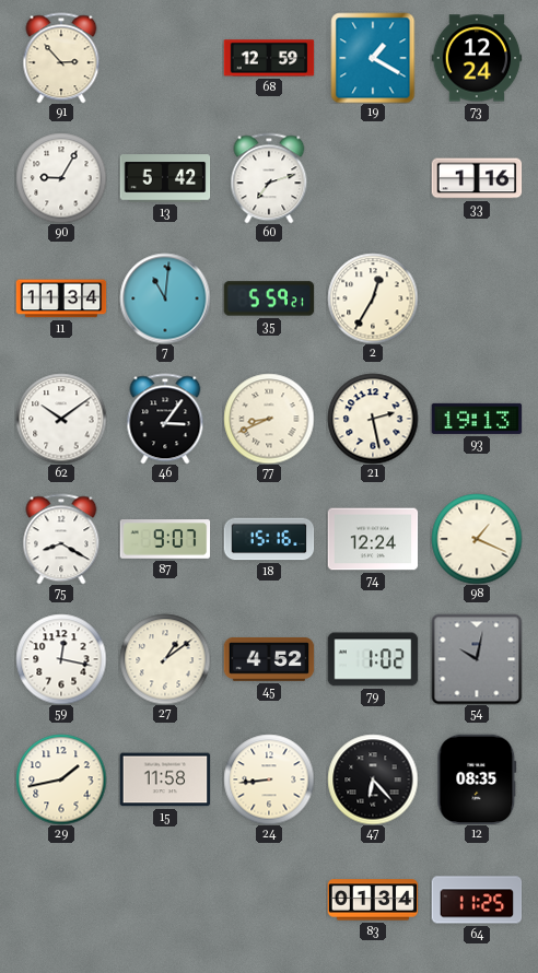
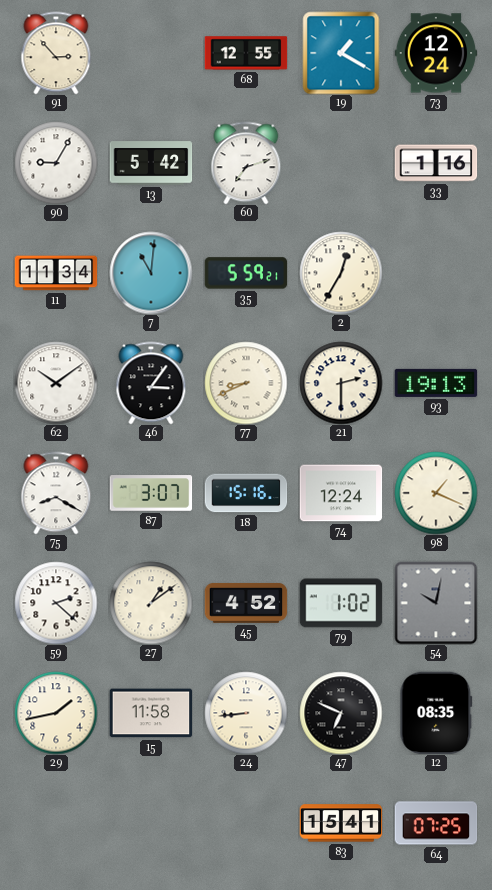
68: 12:59 -> 12:55 (246, 53)
21: 2:28 -> 2:30 (341, 383)
87: 9:07 -> 3:07 (151, 493)
59: 12:17 -> 2:22 (56, 603)
47: 6:23 -> 6:49 (341, 713)
83: 01:34 -> 15:41 (341, 823)
64: 11:25 -> 07:25 (436, 823)
